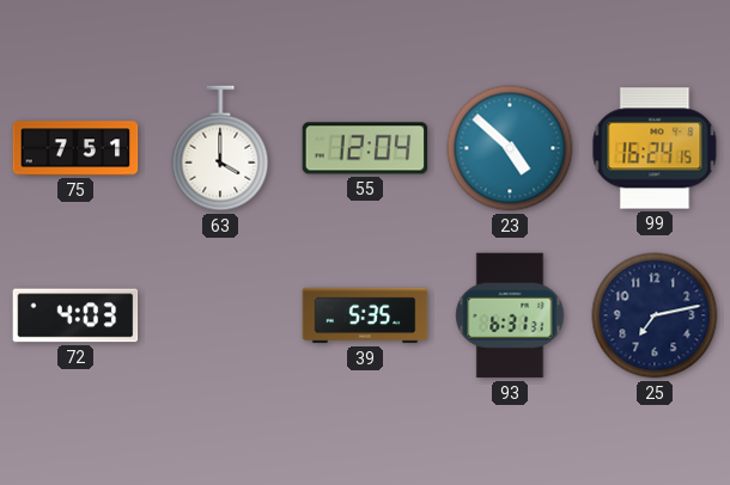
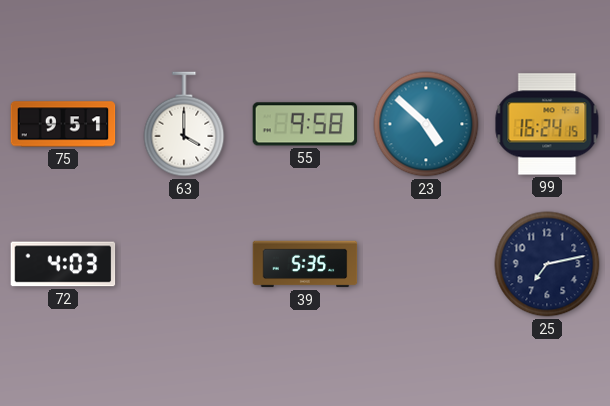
75: 7:51 -> 9:51 (63, 124)
55: 12:04 -> 9:58 (305, 124)
93: 6:31 -> none (510, 315)
